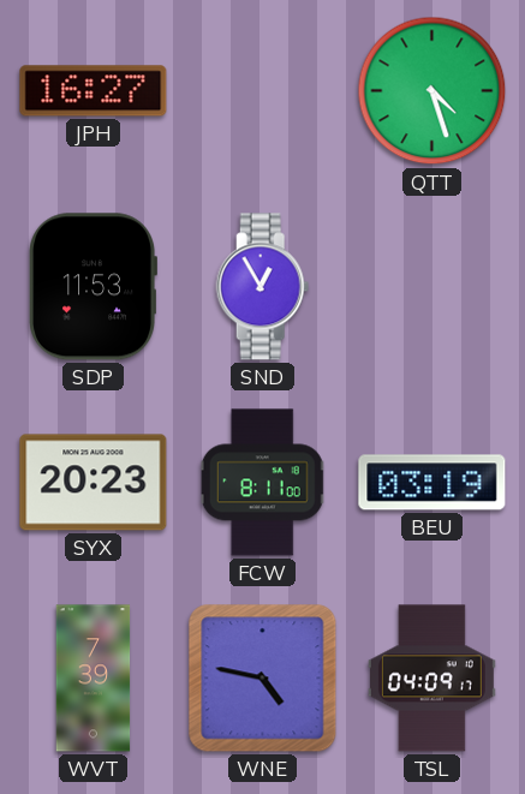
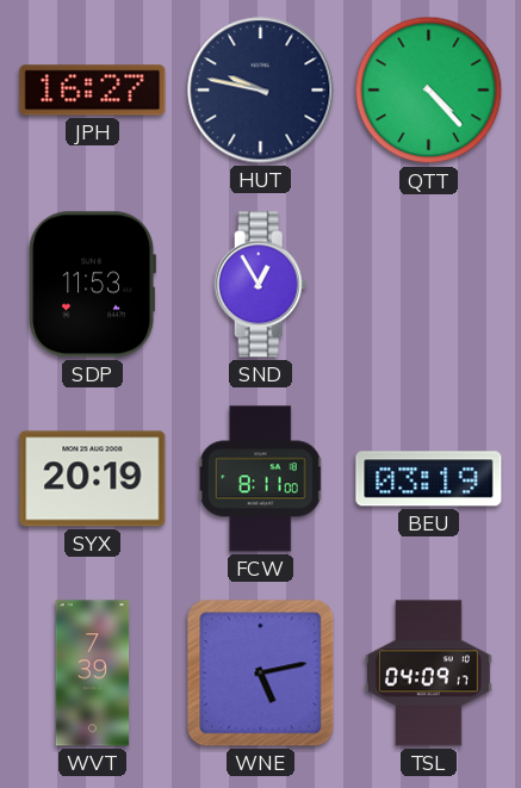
HUT: none -> 9:47 (261, 91)
QTT: 4:27 -> 4:23 (429, 91)
SYX: 20:23 -> 20:19 (93, 479)
WNE: 4:47 -> 5:13 (261, 674)
